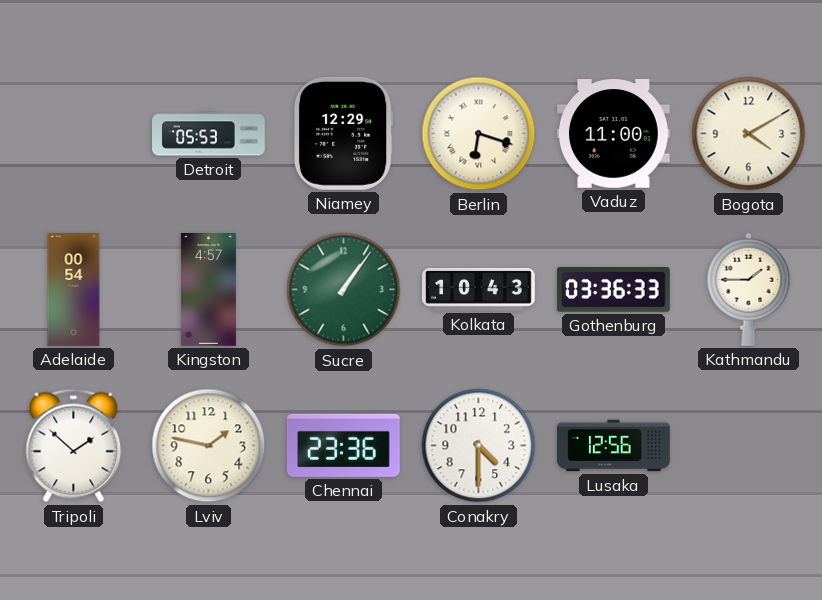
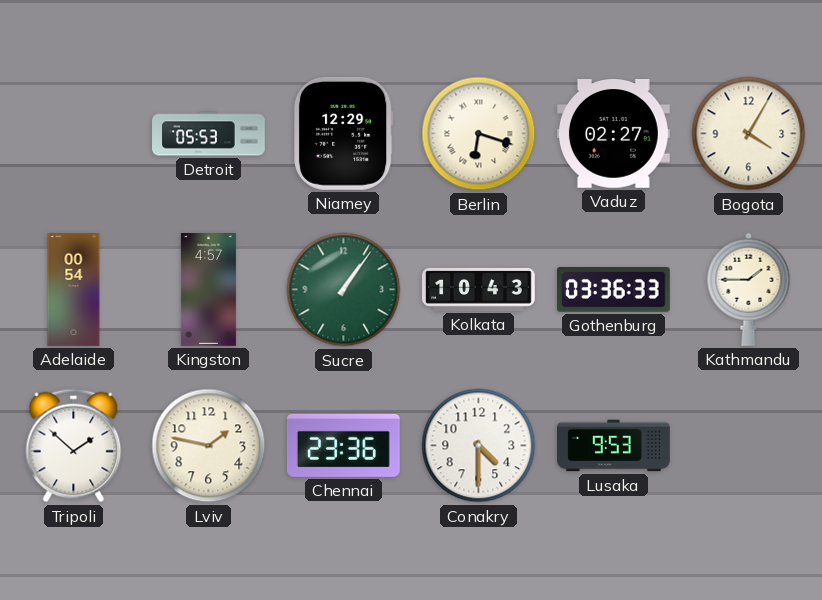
Vaduz: 11:00 -> 02:27 (613, 134)
Bogota: 4:10 -> 4:05 (749, 134)
Lusaka: 12:56 -> 9:53 (614, 446)
